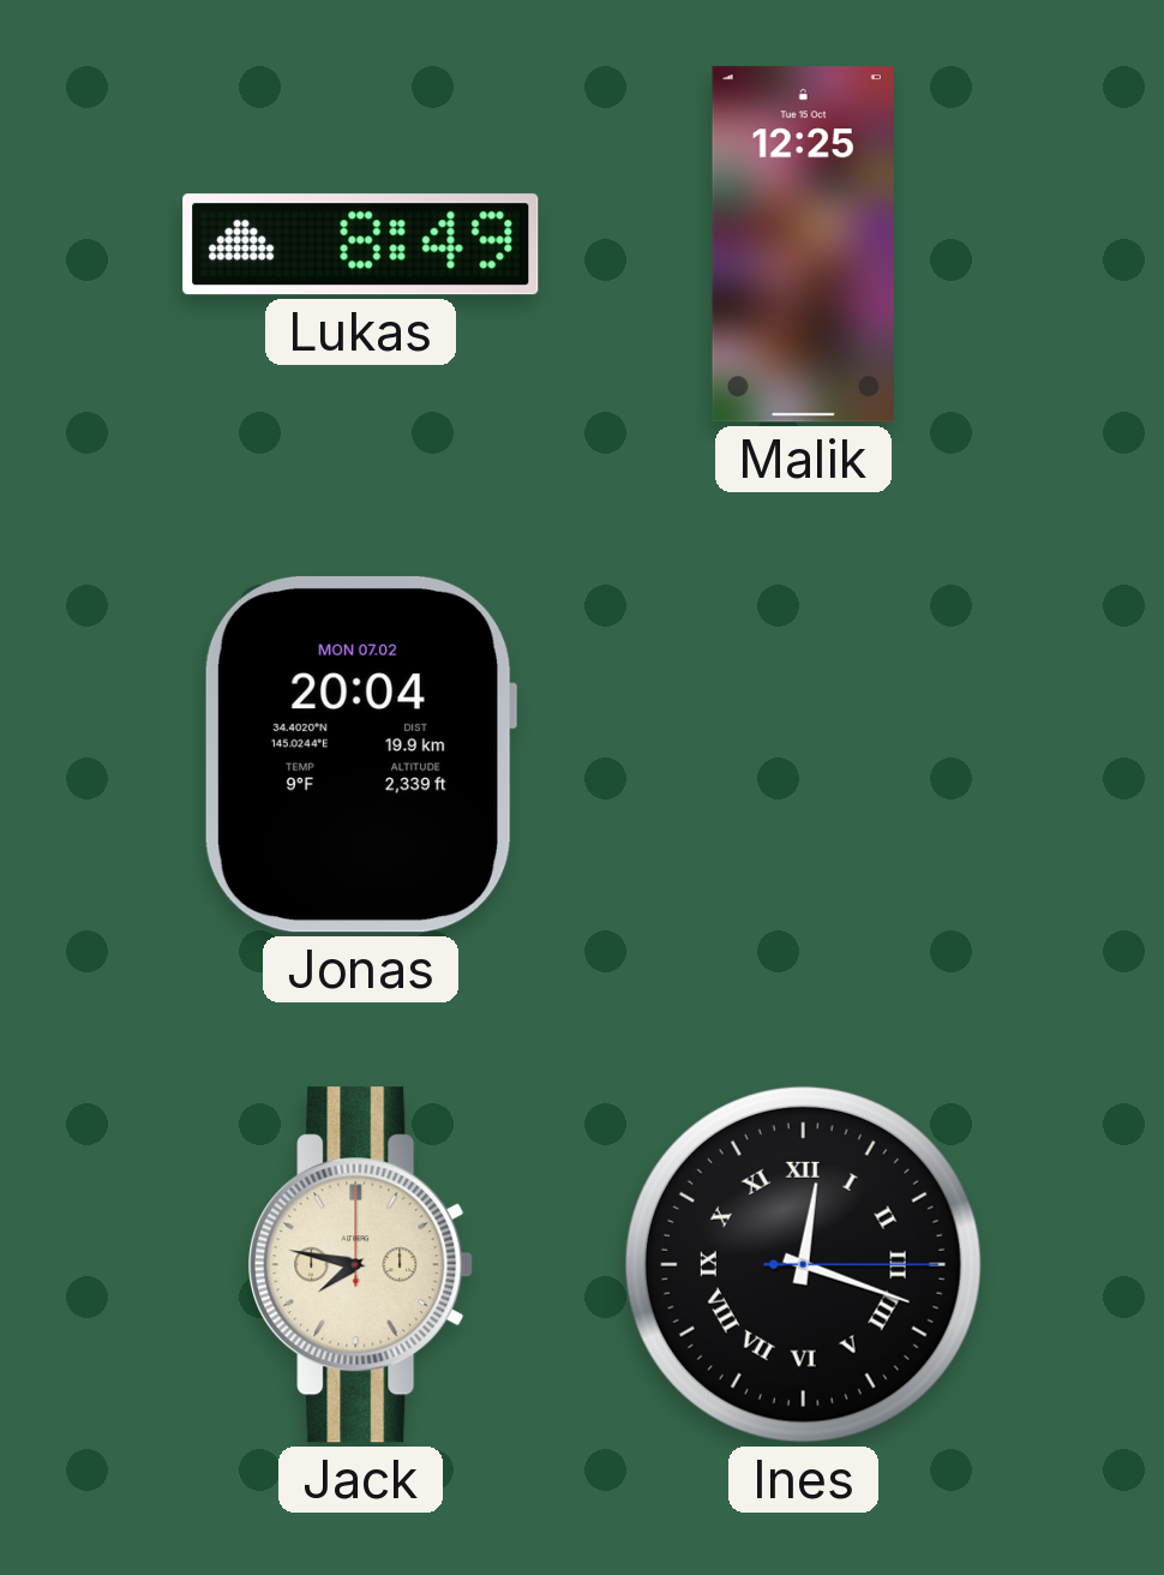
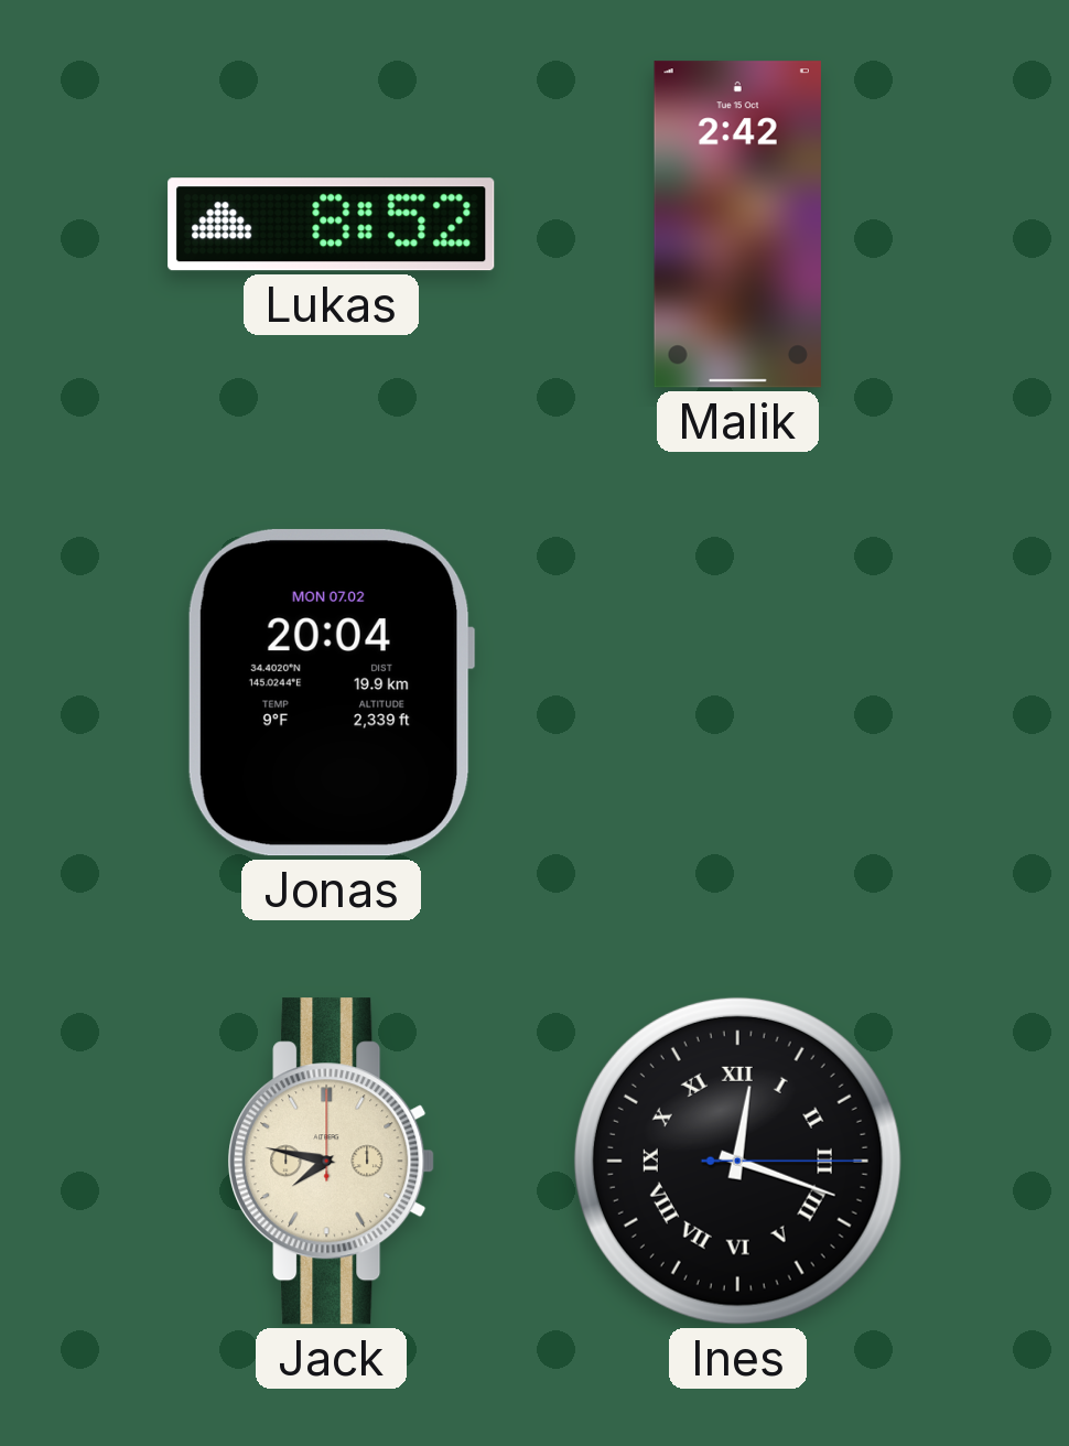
Lukas: 8:49 -> 8:52 (332, 225)
Malik: 12:25 -> 2:42 (737, 225)
